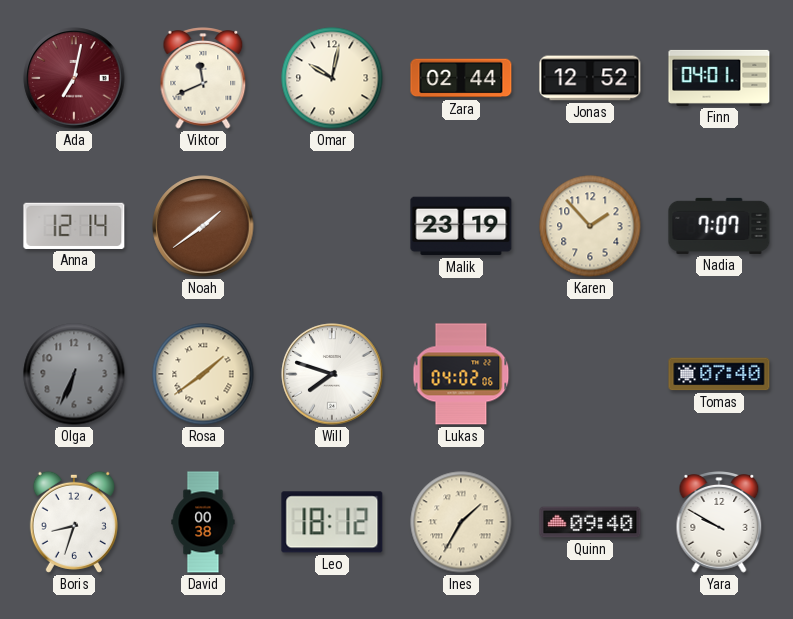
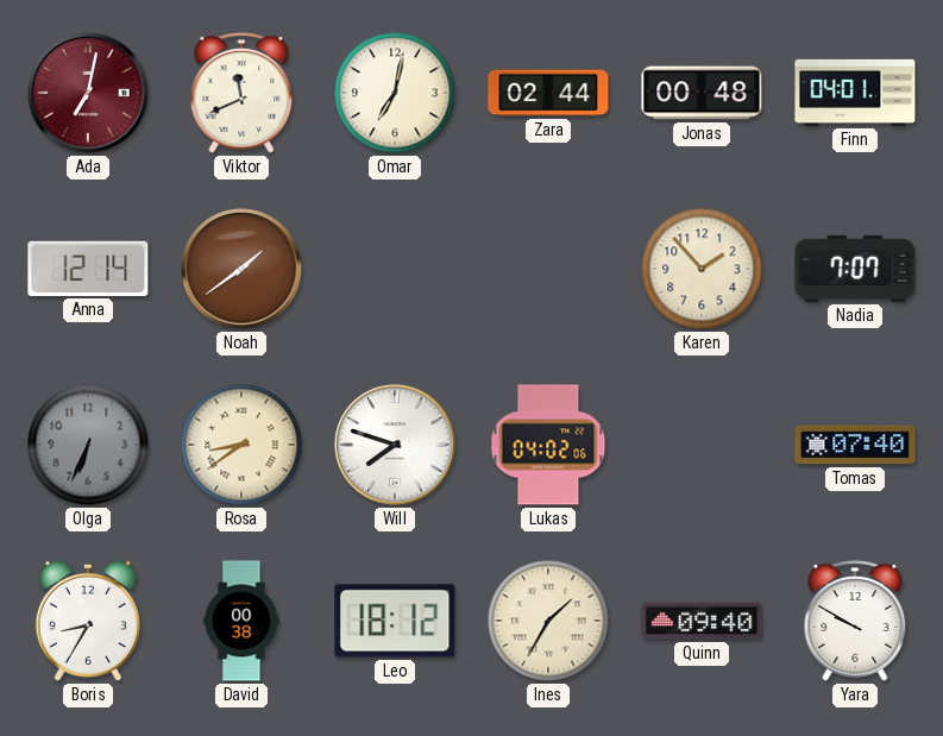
Omar: 10:02 -> 7:02 (395, 93)
Jonas: 12:52 -> 00:48 (702, 93)
Malik: 23:19 -> none (461, 226)
Rosa: 1:39 -> 8:39 (241, 445)
Boris: 8:33 -> 8:35 (88, 621)
